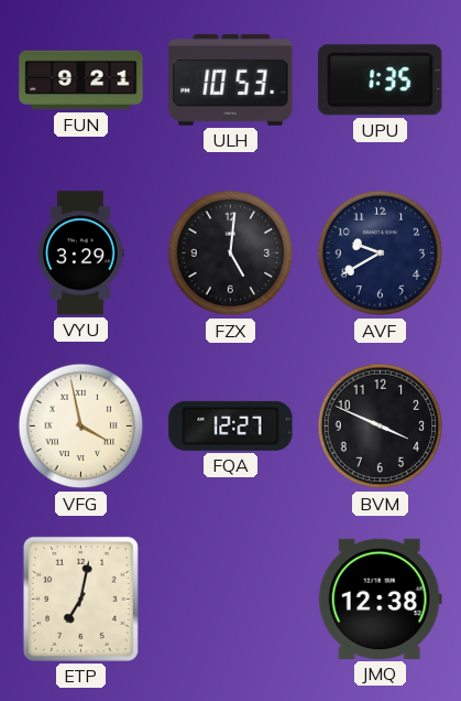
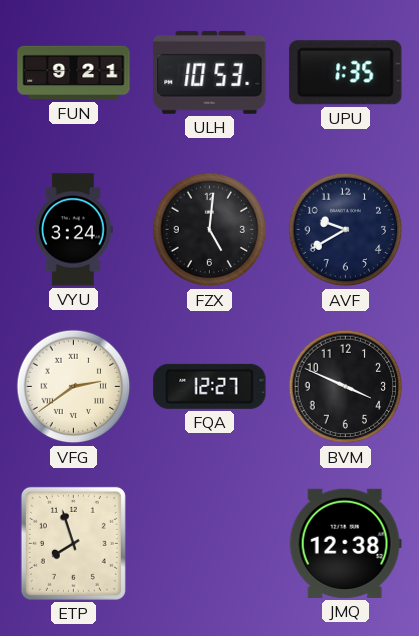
VYU: 3:29 -> 3:24 (73, 230)
VFG: 3:58 -> 2:39 (74, 387)
ETP: 7:02 -> 7:57 (73, 543)
